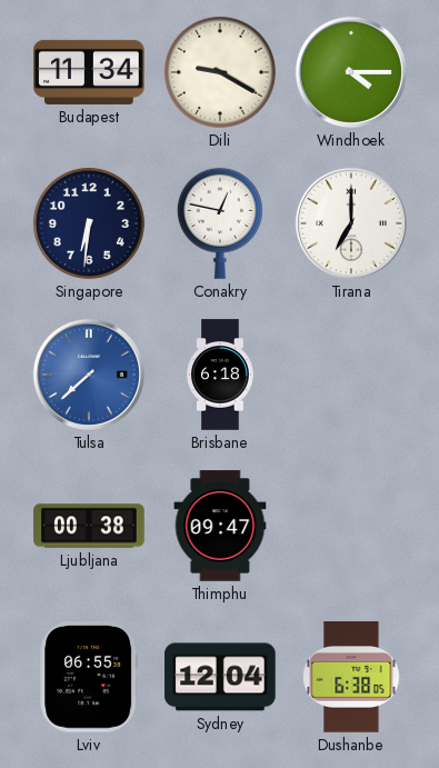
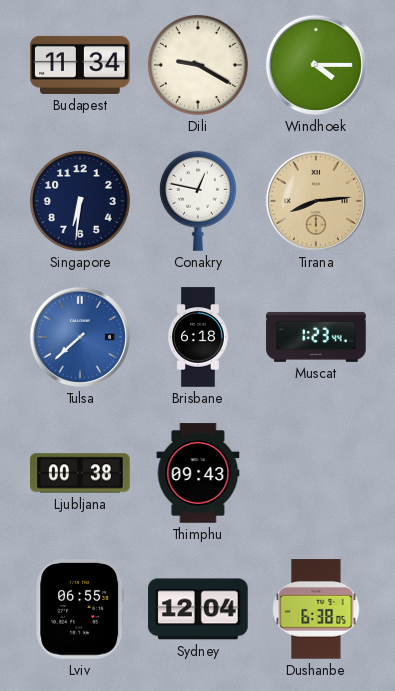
Tirana: 7:00 -> 8:14 (316, 201)
Tirana dial: white -> champagne (316, 201)
Muscat: none -> 1:23 (316, 337)
Thimphu: 09:47 -> 09:43 (198, 473)
